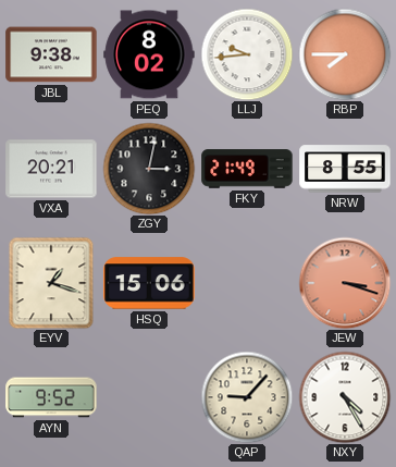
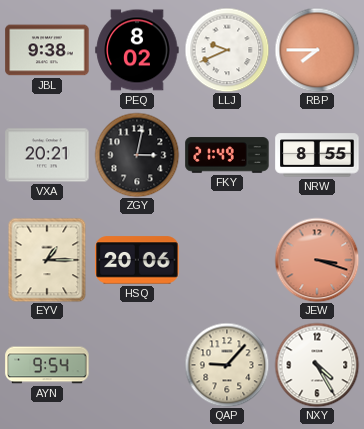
LLJ: 9:44 -> 9:41 (227, 50)
EYV: 1:18 -> 1:15 (47, 260)
HSQ: 15:06 -> 20:06 (137, 260)
AYN: 9:52 -> 9:54 (47, 365)
